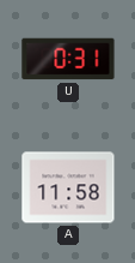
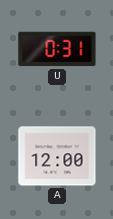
A: 11:58 -> 12:00 (57, 156)
